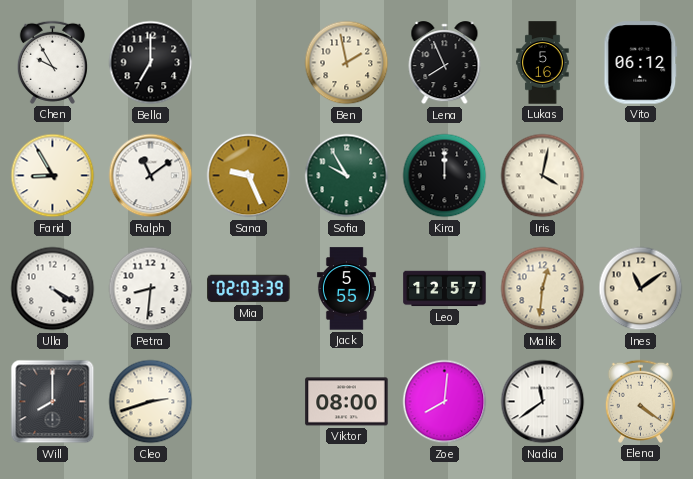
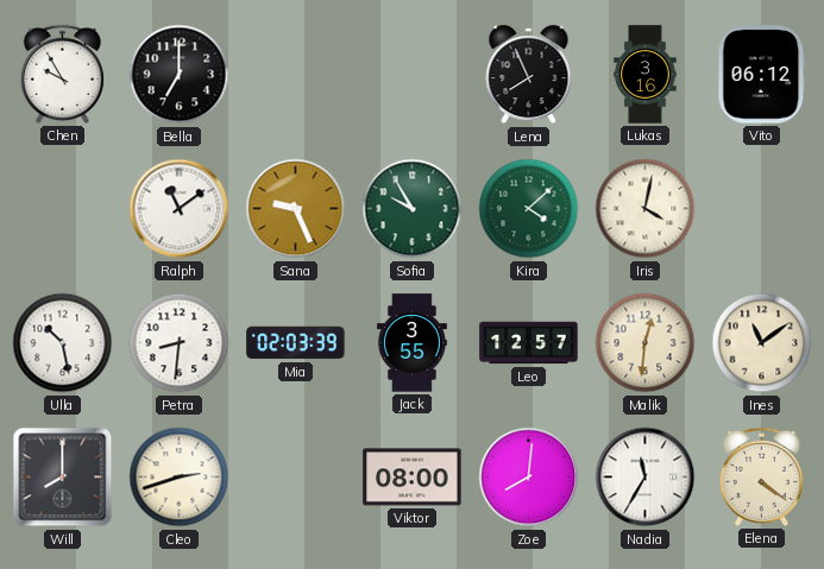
Ben: 1:58 -> none (347, 63)
Lukas: 5:16 -> 3:16 (646, 75)
Farid: 8:55 -> none (53, 176)
Kira: 12:00 -> 4:08 (529, 209)
Kira dial: black -> green (529, 209)
Ulla: 4:20 -> 10:28 (63, 343)
Jack: 5:55 -> 3:55 (411, 343)
Nadia: 11:39 -> 11:35 (646, 478)
